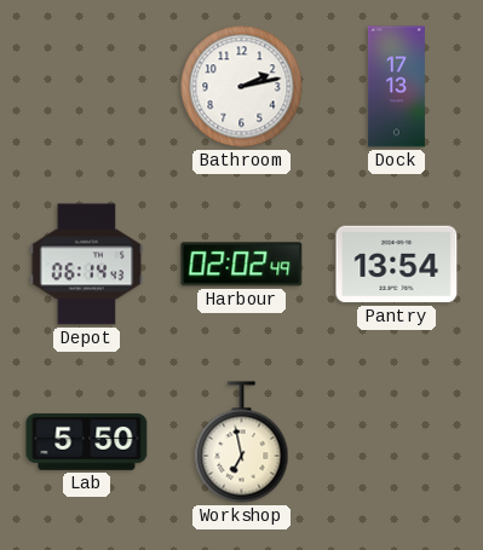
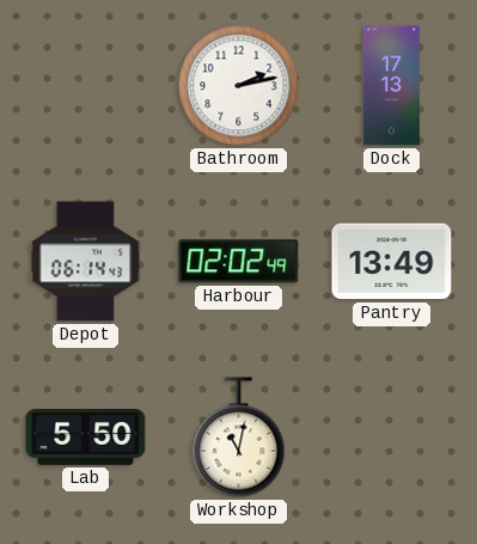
Pantry: 13:54 -> 13:49 (392, 262)
Workshop: 6:58 -> 11:02 (239, 438)
